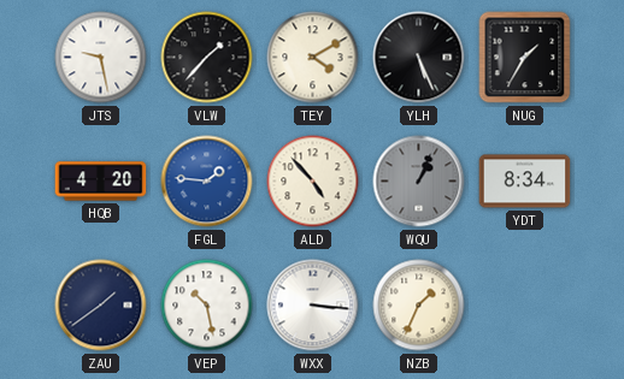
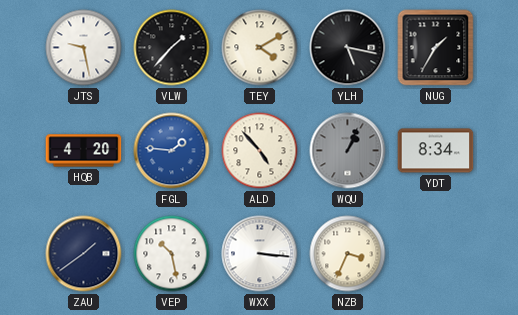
YLH: 5:26 -> 5:17 (348, 48)
NZB: 1:34 -> 3:34 (348, 254)
